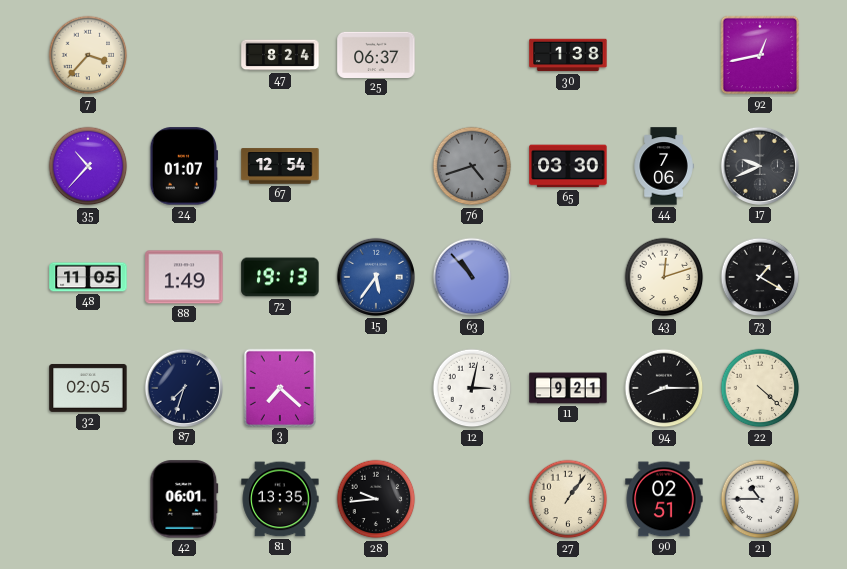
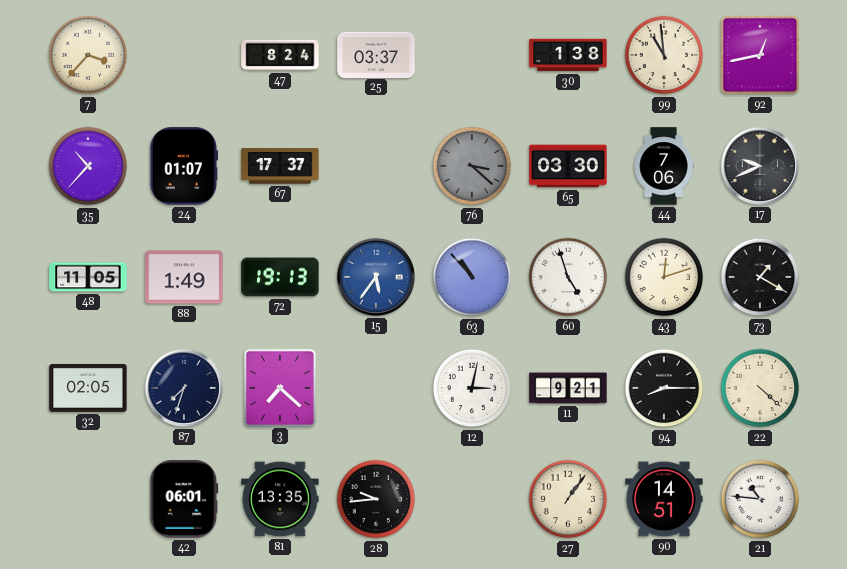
25: 06:37 -> 03:37 (376, 54)
99: none -> 10:59 (664, 55)
67: 12:54 -> 17:37 (280, 166)
76: 4:42 -> 3:22 (472, 166)
60: none -> 4:57 (568, 277)
90: 02:51 -> 14:51 (664, 499)
21: 10:45 -> 10:46 (760, 499)
